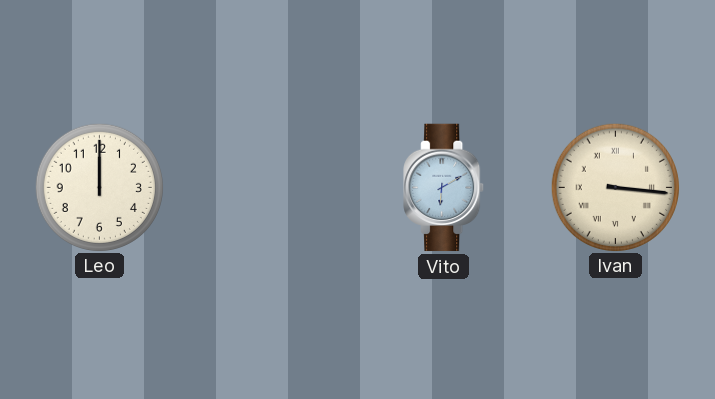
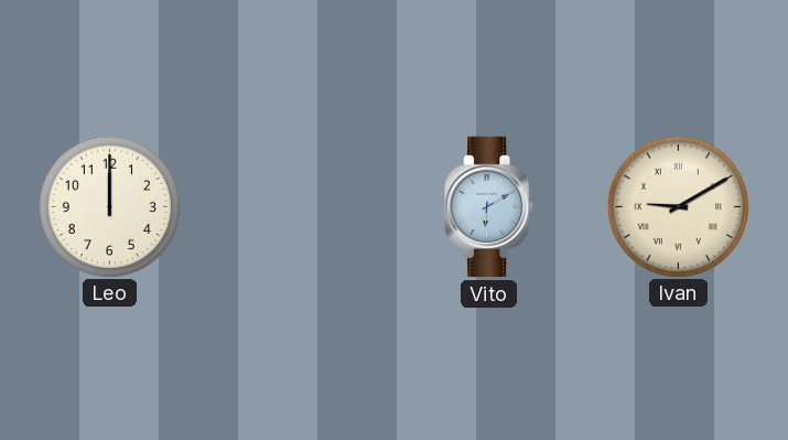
Ivan: 3:16 -> 9:10 (678, 206)
